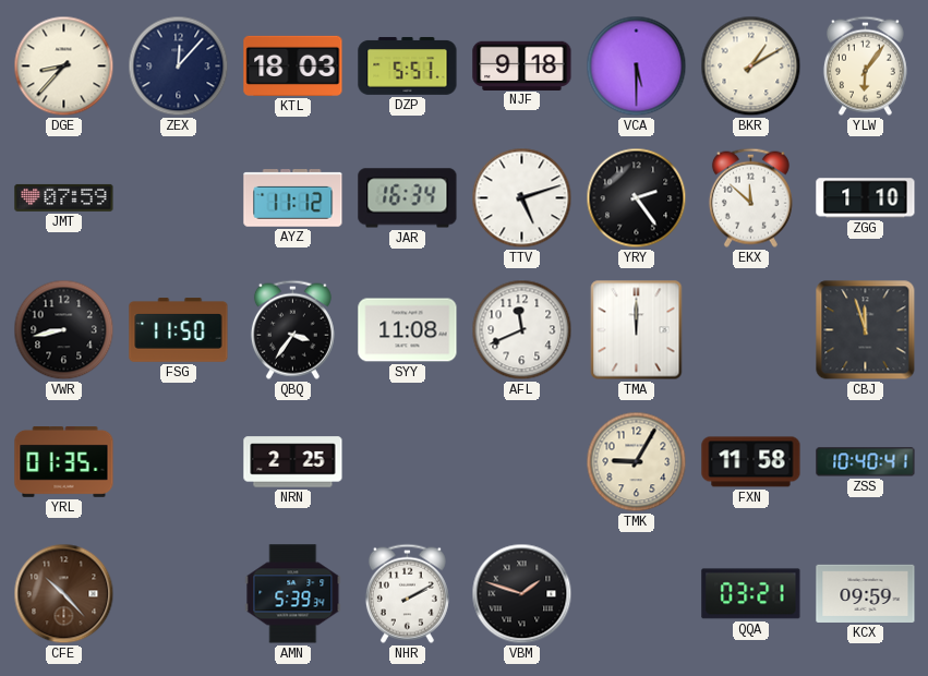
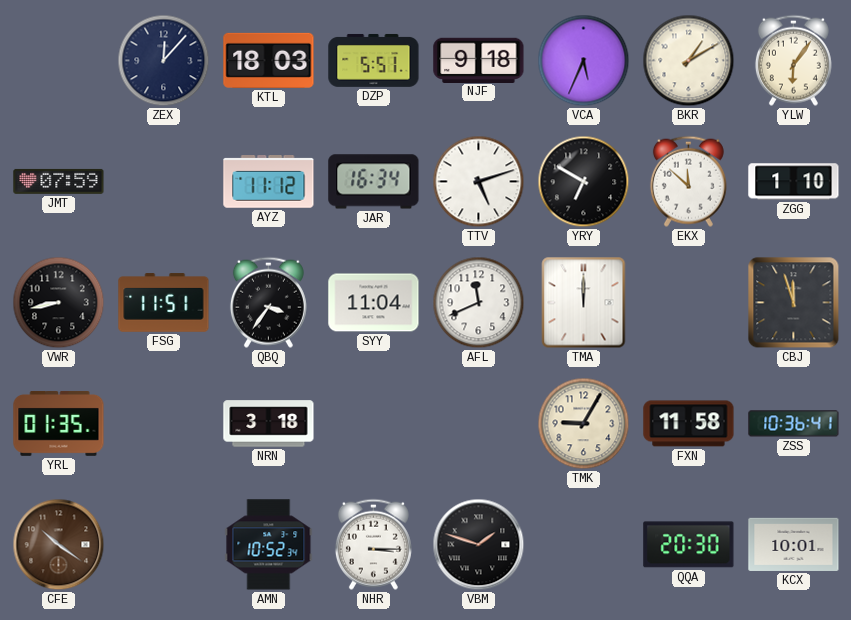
DGE: 8:37 -> none (64, 67)
VCA: 5:30 -> 5:34 (584, 61)
YRY: 2:24 -> 6:50 (584, 182)
FSG: 11:50 -> 11:51 (164, 303)
SYY: 11:08 -> 11:04 (374, 303)
NRN: 2:25 -> 3:18 (269, 424)
ZSS: 10:40 -> 10:36 (794, 424)
CFE: 10:23 -> 10:21 (59, 545)
AMN: 5:39 -> 10:52 (269, 545)
NHR: 2:10 -> 3:15 (373, 544)
QQA: 03:21 -> 20:30 (689, 545)
KCX: 09:59 -> 10:01 (794, 544)
